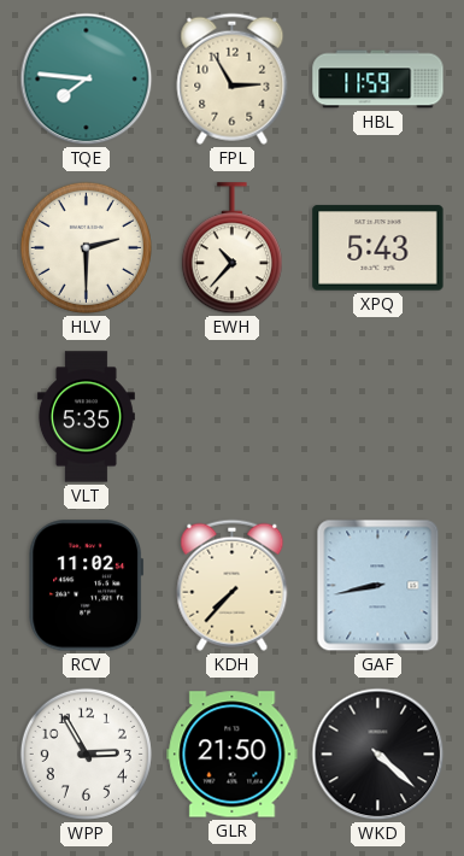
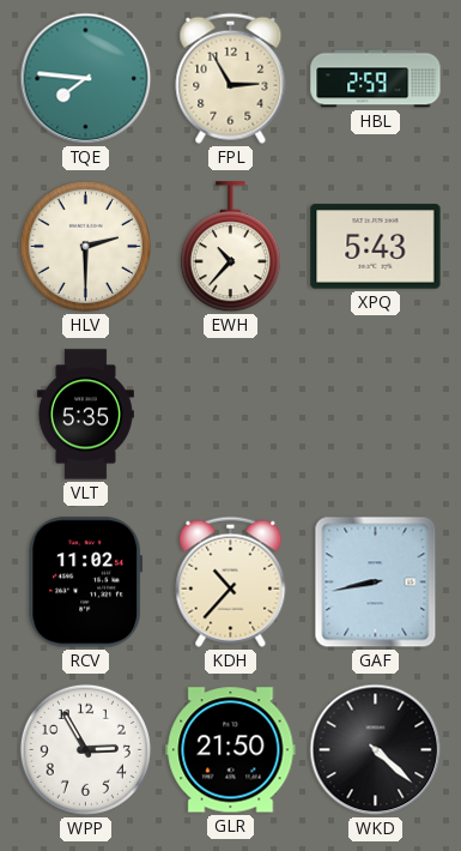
HBL: 11:59 -> 2:59 (376, 79)
KDH: 7:37 -> 10:37 (231, 581)
